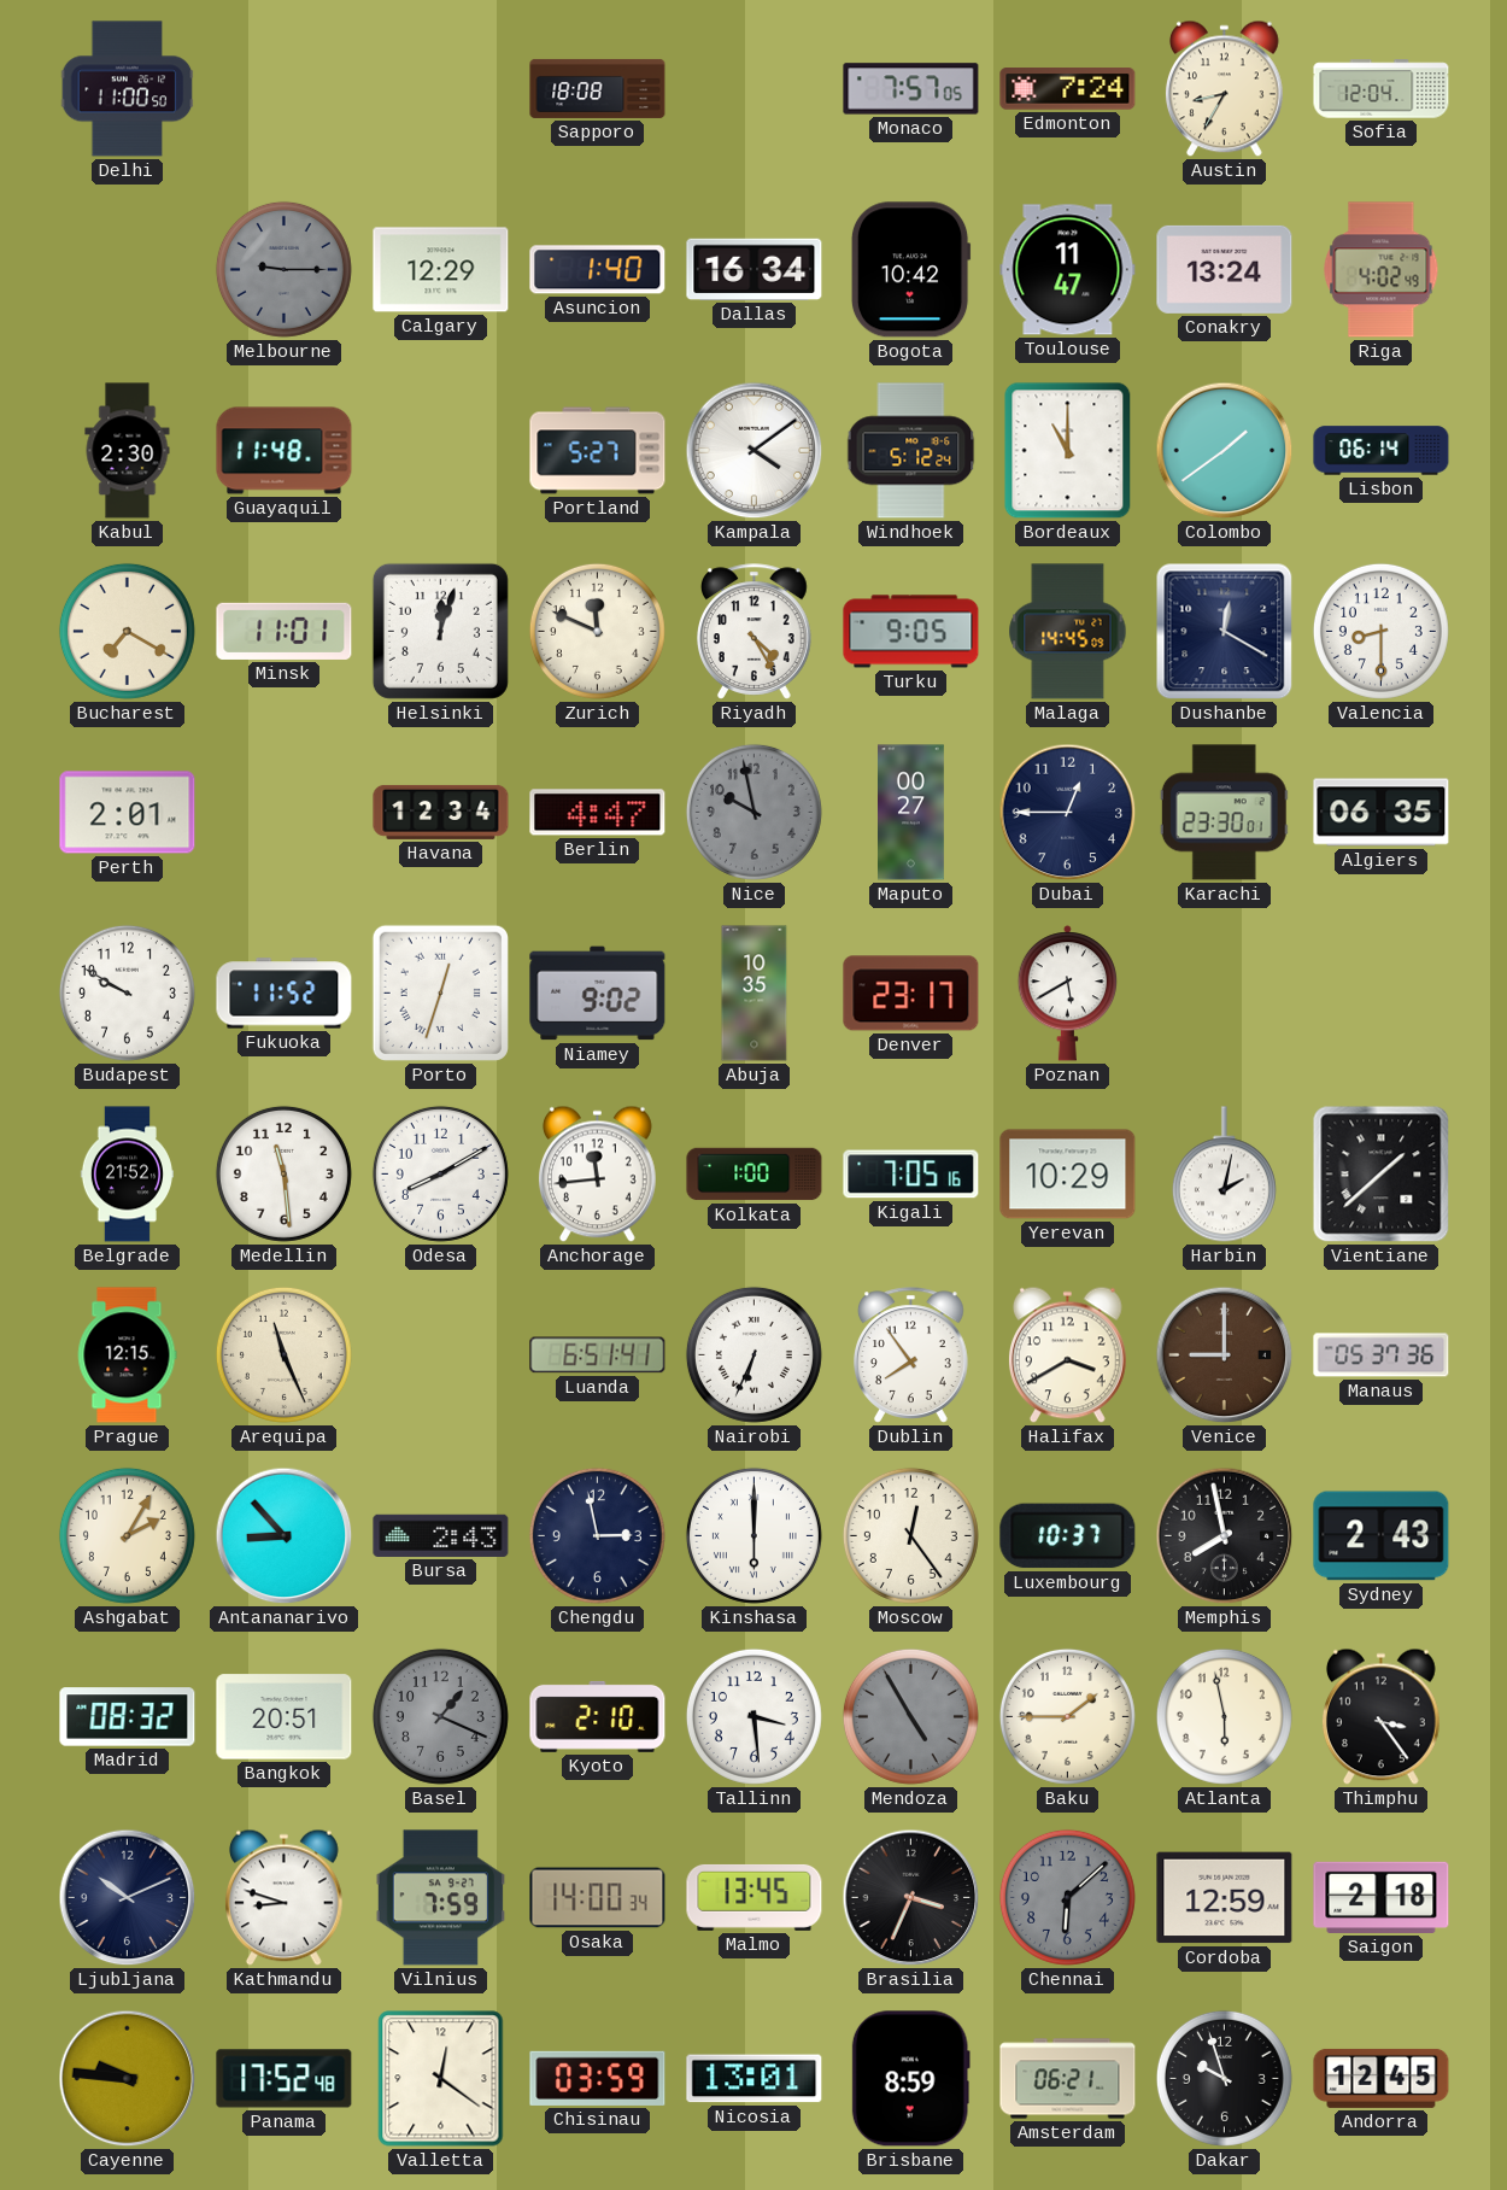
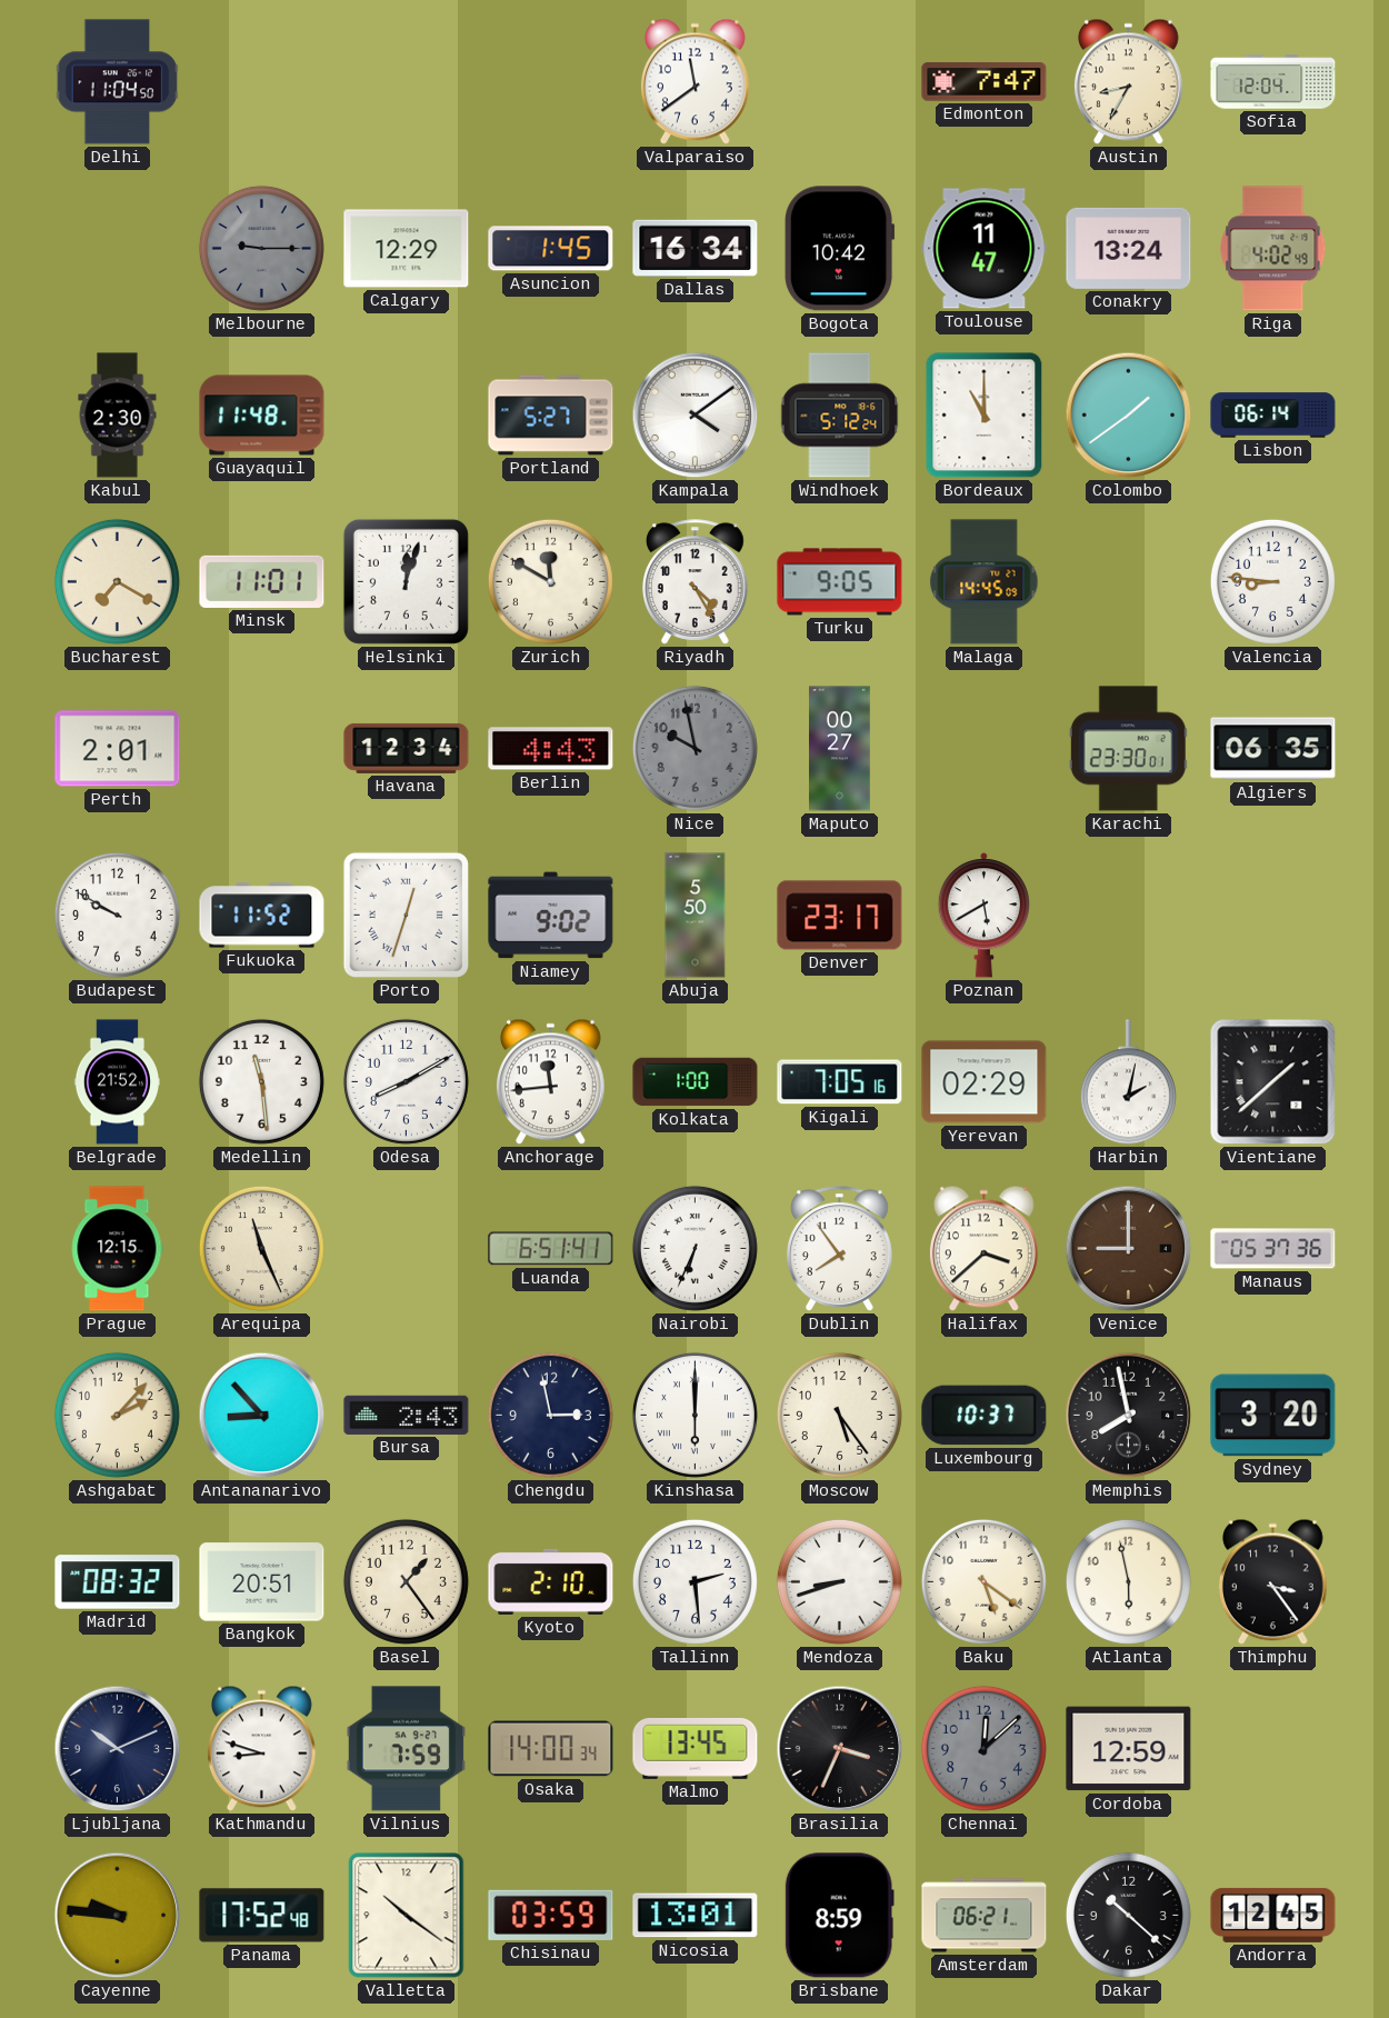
Delhi: 11:00 -> 11:04 (118, 82)
Sapporo: 18:08 -> none (598, 88)
Valparaiso: none -> 11:39 (696, 82)
Monaco: 7:57 -> none (911, 89)
Edmonton: 7:24 -> 7:47 (985, 82)
Asuncion: 1:40 -> 1:45 (551, 249)
Zurich: 11:49 -> 11:50 (550, 581)
Dushanbe: 12:20 -> none (1225, 632)
Valencia: 8:30 -> 8:46 (1272, 581)
Berlin: 4:47 -> 4:43 (551, 749)
Dubai: 12:45 -> none (1068, 813)
Abuja: 10:35 -> 5:50 (696, 916)
Yerevan: 10:29 -> 02:29 (985, 1082)
Halifax: 3:40 -> 3:38 (985, 1249)
Ashgabat: 2:05 -> 2:07 (117, 1415)
Moscow: 12:24 -> 5:24 (839, 1415)
Sydney: 2:43 -> 3:20 (1273, 1416)
Basel: 1:19 -> 1:24 (406, 1581)
Basel dial: grey -> cream (406, 1581)
Tallinn: 3:29 -> 2:29 (694, 1581)
Mendoza: 4:55 -> 8:42 (839, 1581)
Mendoza dial: grey -> white (839, 1581)
Baku: 1:45 -> 5:21 (983, 1581)
Chennai: 6:08 -> 12:08 (983, 1748)
Saigon: 2:18 -> none (1382, 1897)
Valletta: 12:21 -> 10:21 (407, 1916)
Dakar: 9:57 -> 10:22 (1128, 1915)
